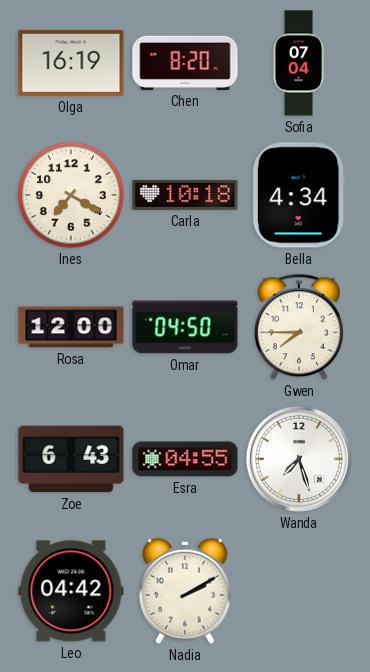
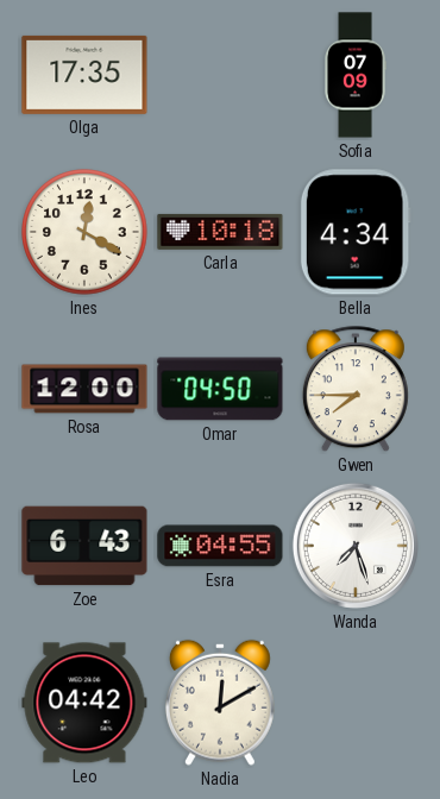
Olga: 16:19 -> 17:35 (84, 75)
Chen: 8:20 -> none (185, 63)
Sofia: 07:04 -> 07:09 (356, 75)
Ines: 7:20 -> 12:20 (84, 232)
Nadia: 2:10 -> 12:10 (220, 703)
